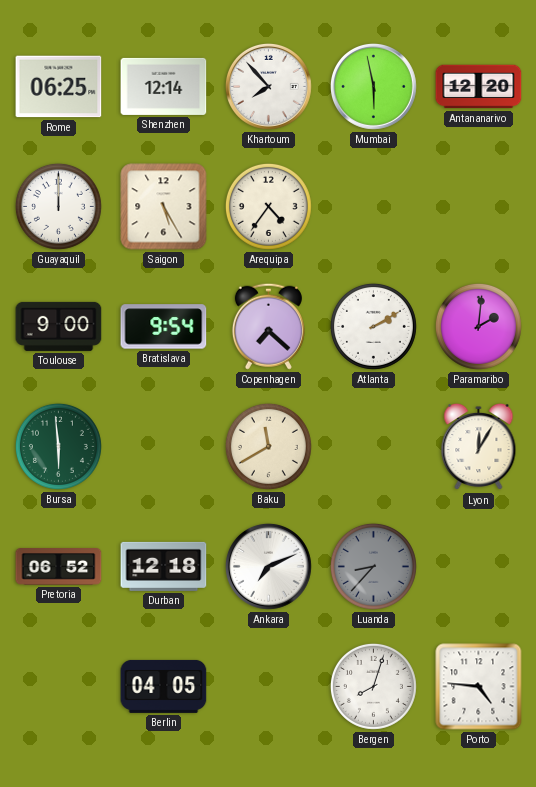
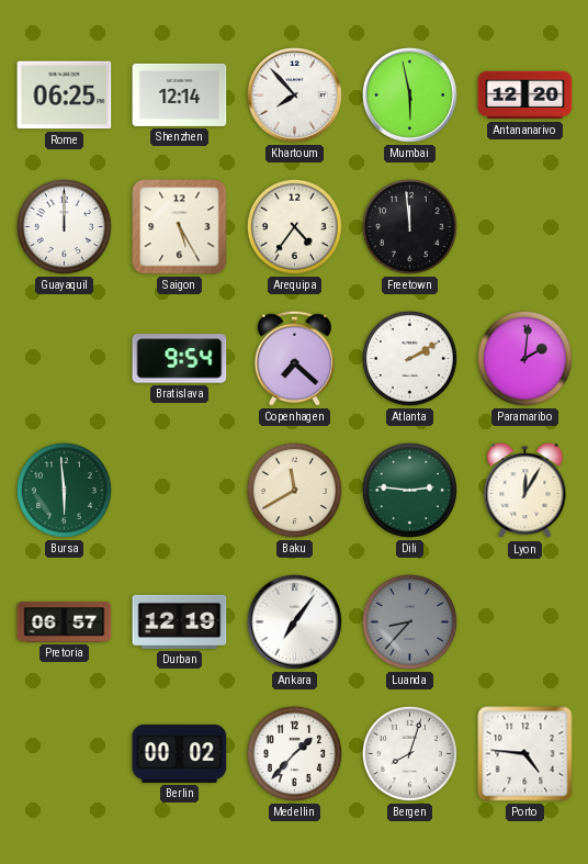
Freetown: none -> 11:59 (409, 226)
Toulouse: 9:00 -> none (59, 326)
Dili: none -> 2:46 (409, 490)
Pretoria: 06:52 -> 06:57 (65, 622)
Durban: 12:18 -> 12:19 (180, 621)
Ankara: 7:11 -> 7:06 (294, 621)
Berlin: 04:05 -> 00:02 (180, 753)
Medellin: none -> 1:37 (294, 753)
